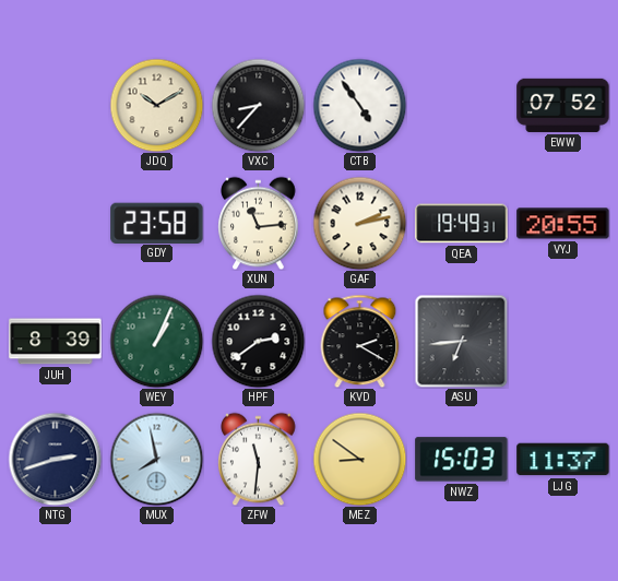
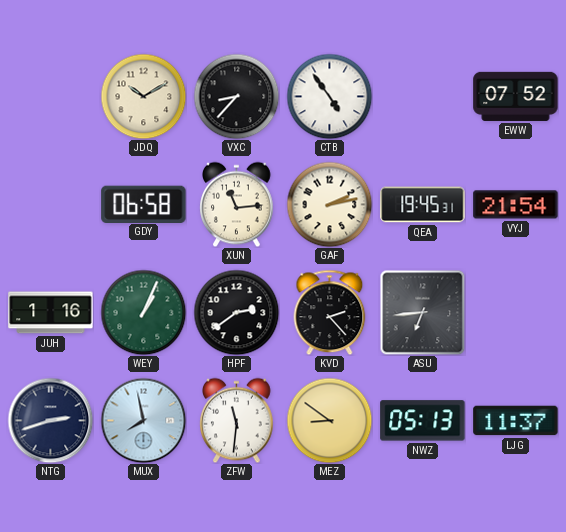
GDY: 23:58 -> 06:58 (144, 204)
QEA: 19:49 -> 19:45 (423, 205)
VYJ: 20:55 -> 21:54 (516, 205)
JUH: 8:39 -> 1:16 (51, 313)
KVD: 2:20 -> 2:23 (330, 312)
NWZ: 15:03 -> 05:13 (423, 421)
